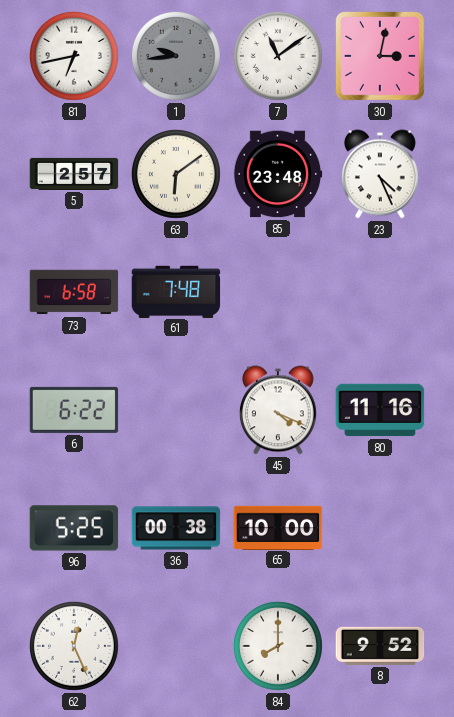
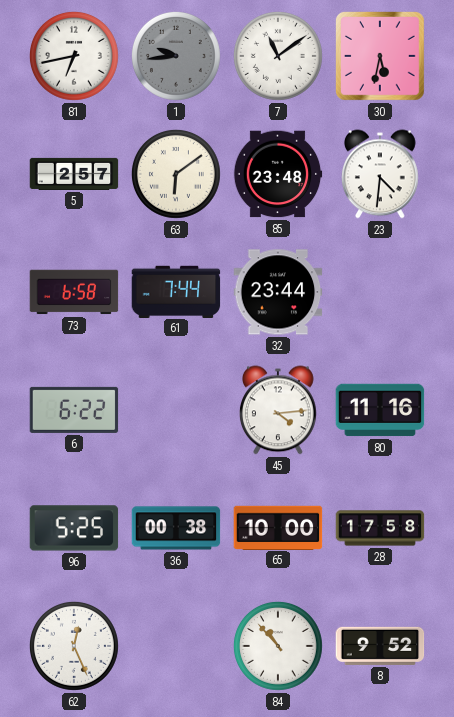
30: 3:02 -> 5:32 (381, 57)
23: 4:26 -> 4:31 (381, 174)
61: 7:48 -> 7:44 (176, 291)
32: none -> 23:44 (278, 292)
45: 4:19 -> 4:14 (279, 410)
28: none -> 17:58 (380, 528)
84: 8:00 -> 10:53 (278, 646)
